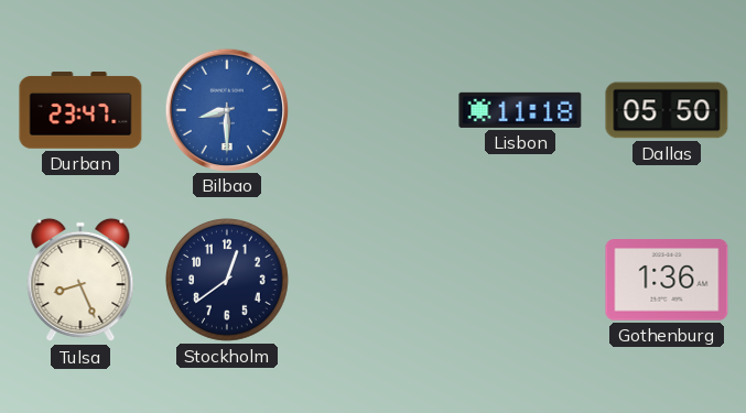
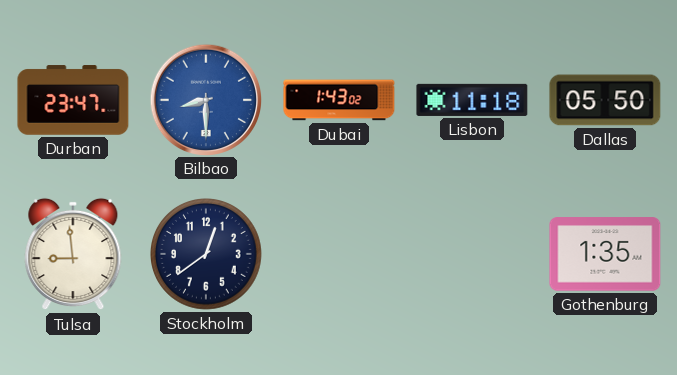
Dubai: none -> 1:43 (339, 100)
Tulsa: 8:26 -> 8:59 (73, 254)
Gothenburg: 1:36 -> 1:35 (605, 254)
